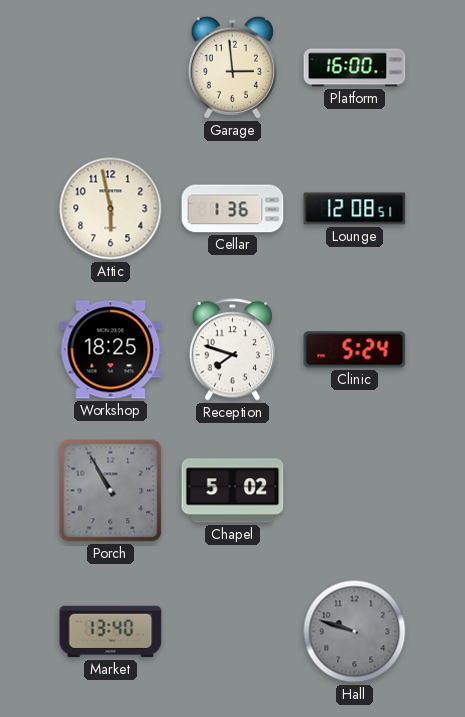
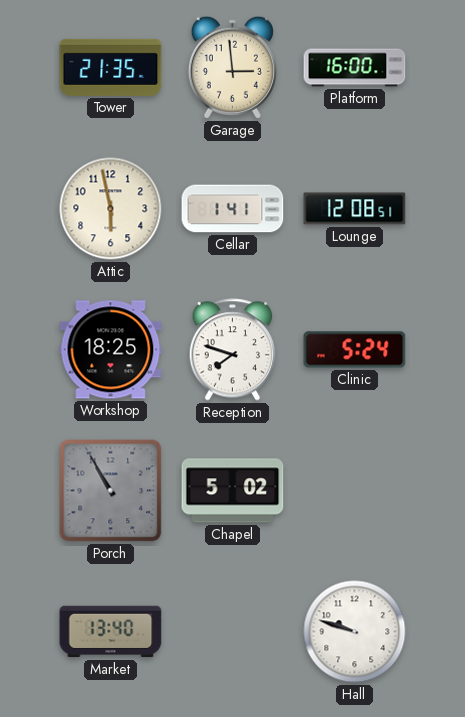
Tower: none -> 21:35 (111, 67)
Cellar: 1:36 -> 1:41 (233, 209)
Hall dial: grey -> white (355, 632)
